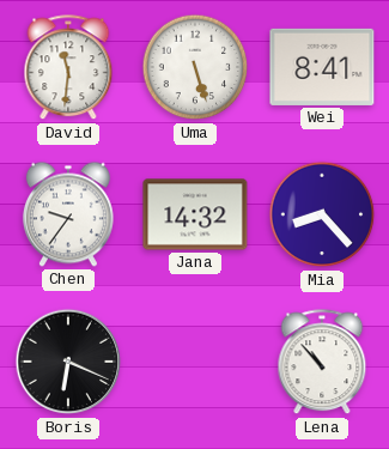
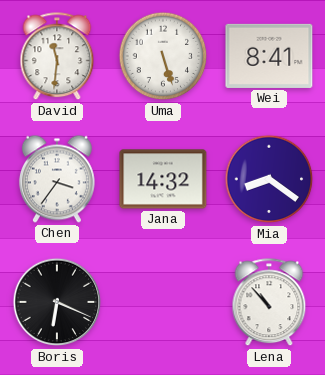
Chen: 9:36 -> 3:36 (57, 179)
Mia: 8:23 -> 8:21 (269, 179)
